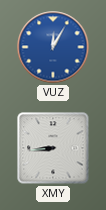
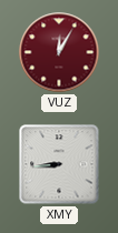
VUZ dial: blue -> burgundy (59, 52)
